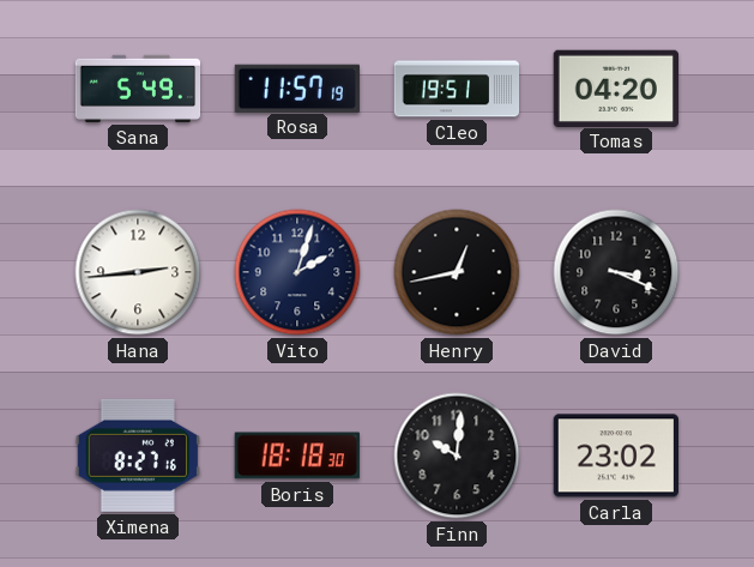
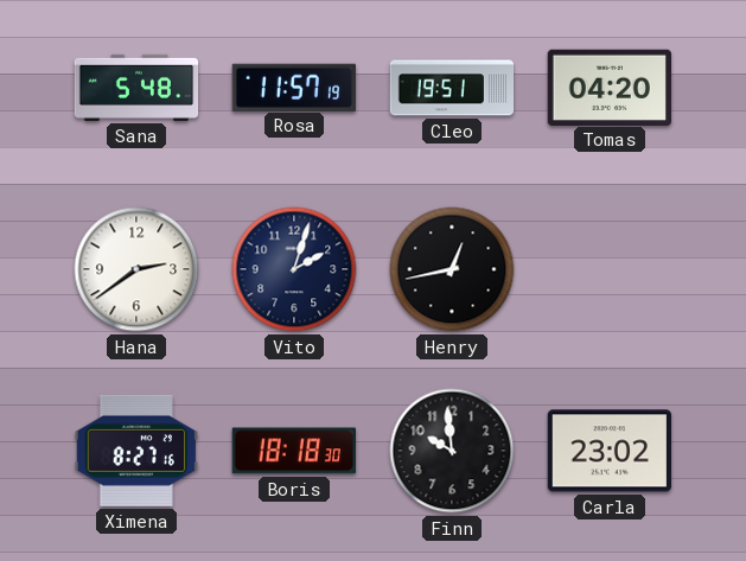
Sana: 5:49 -> 5:48 (136, 88)
Hana: 2:44 -> 2:39 (136, 269)
David: 3:19 -> none (616, 272)
Finn: 10:01 -> 9:59 (452, 451)
